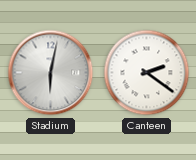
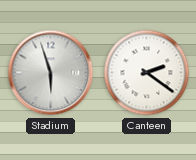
Stadium: 6:02 -> 5:57 (51, 73)
